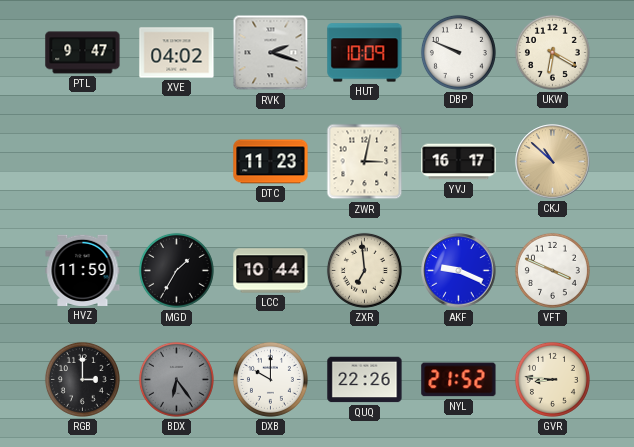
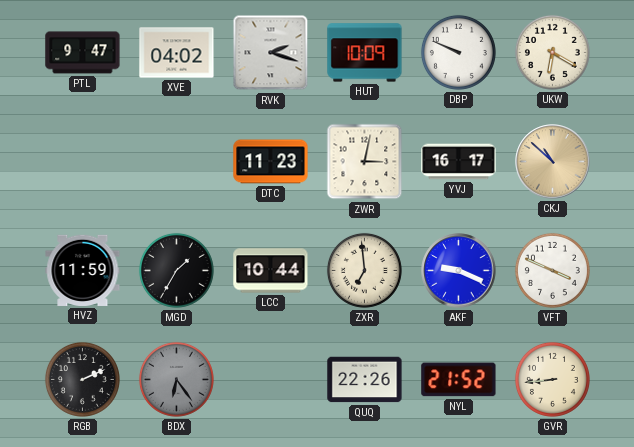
RGB: 3:00 -> 2:11 (82, 379)
DXB: 10:00 -> none (270, 379)
GVR: 8:46 -> 8:44 (552, 379)
